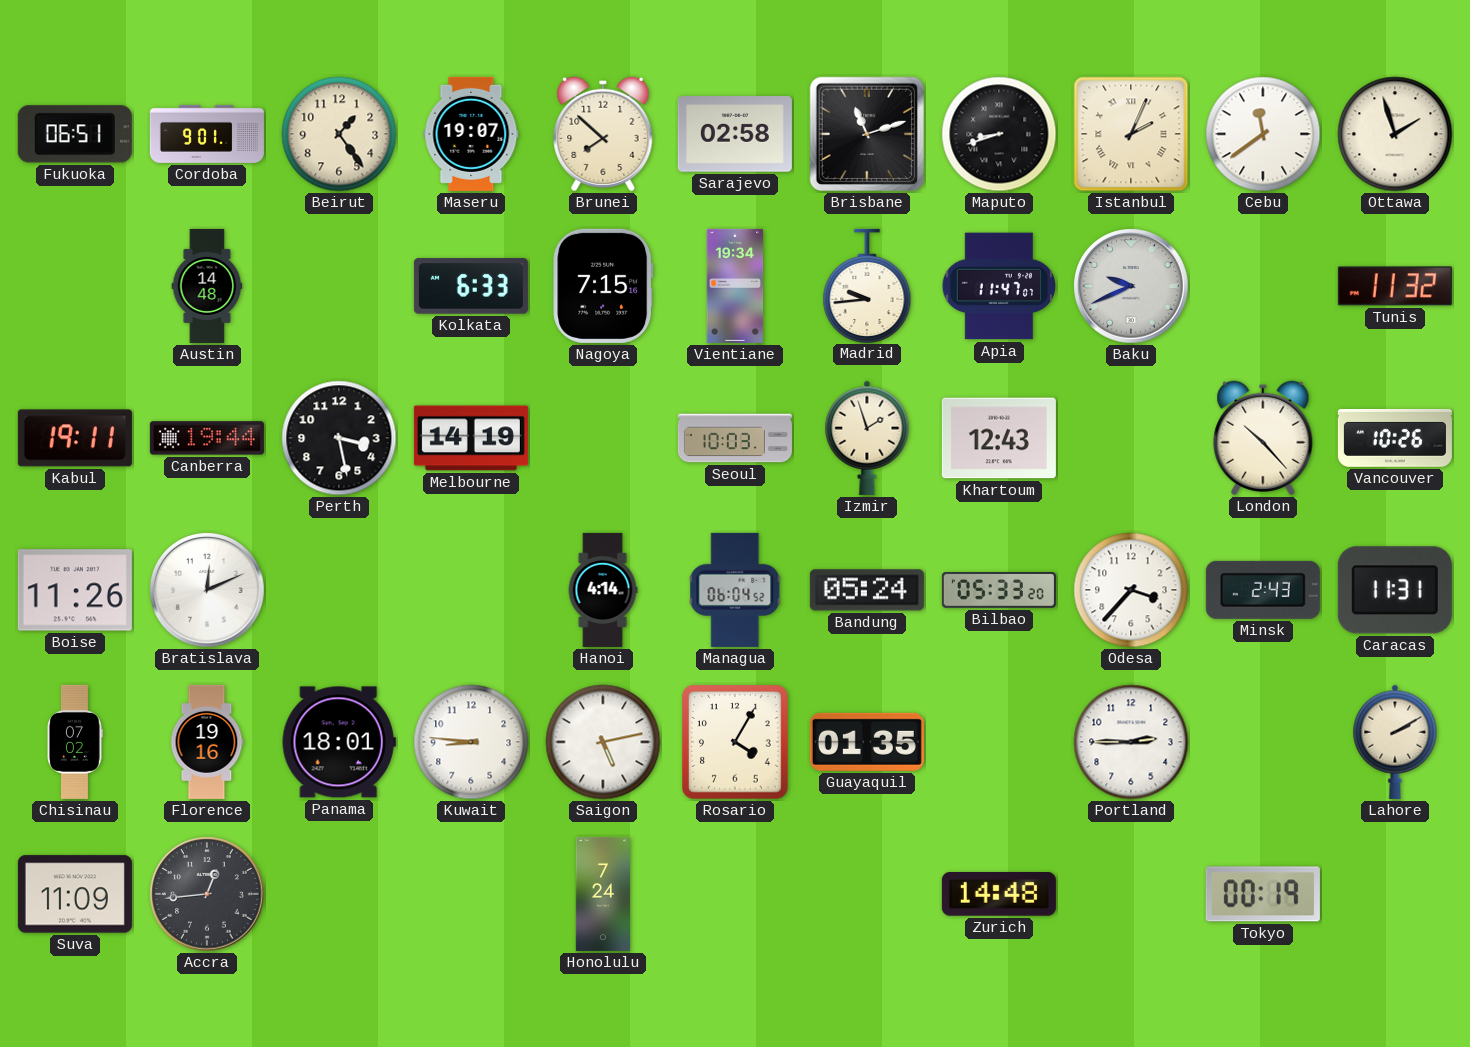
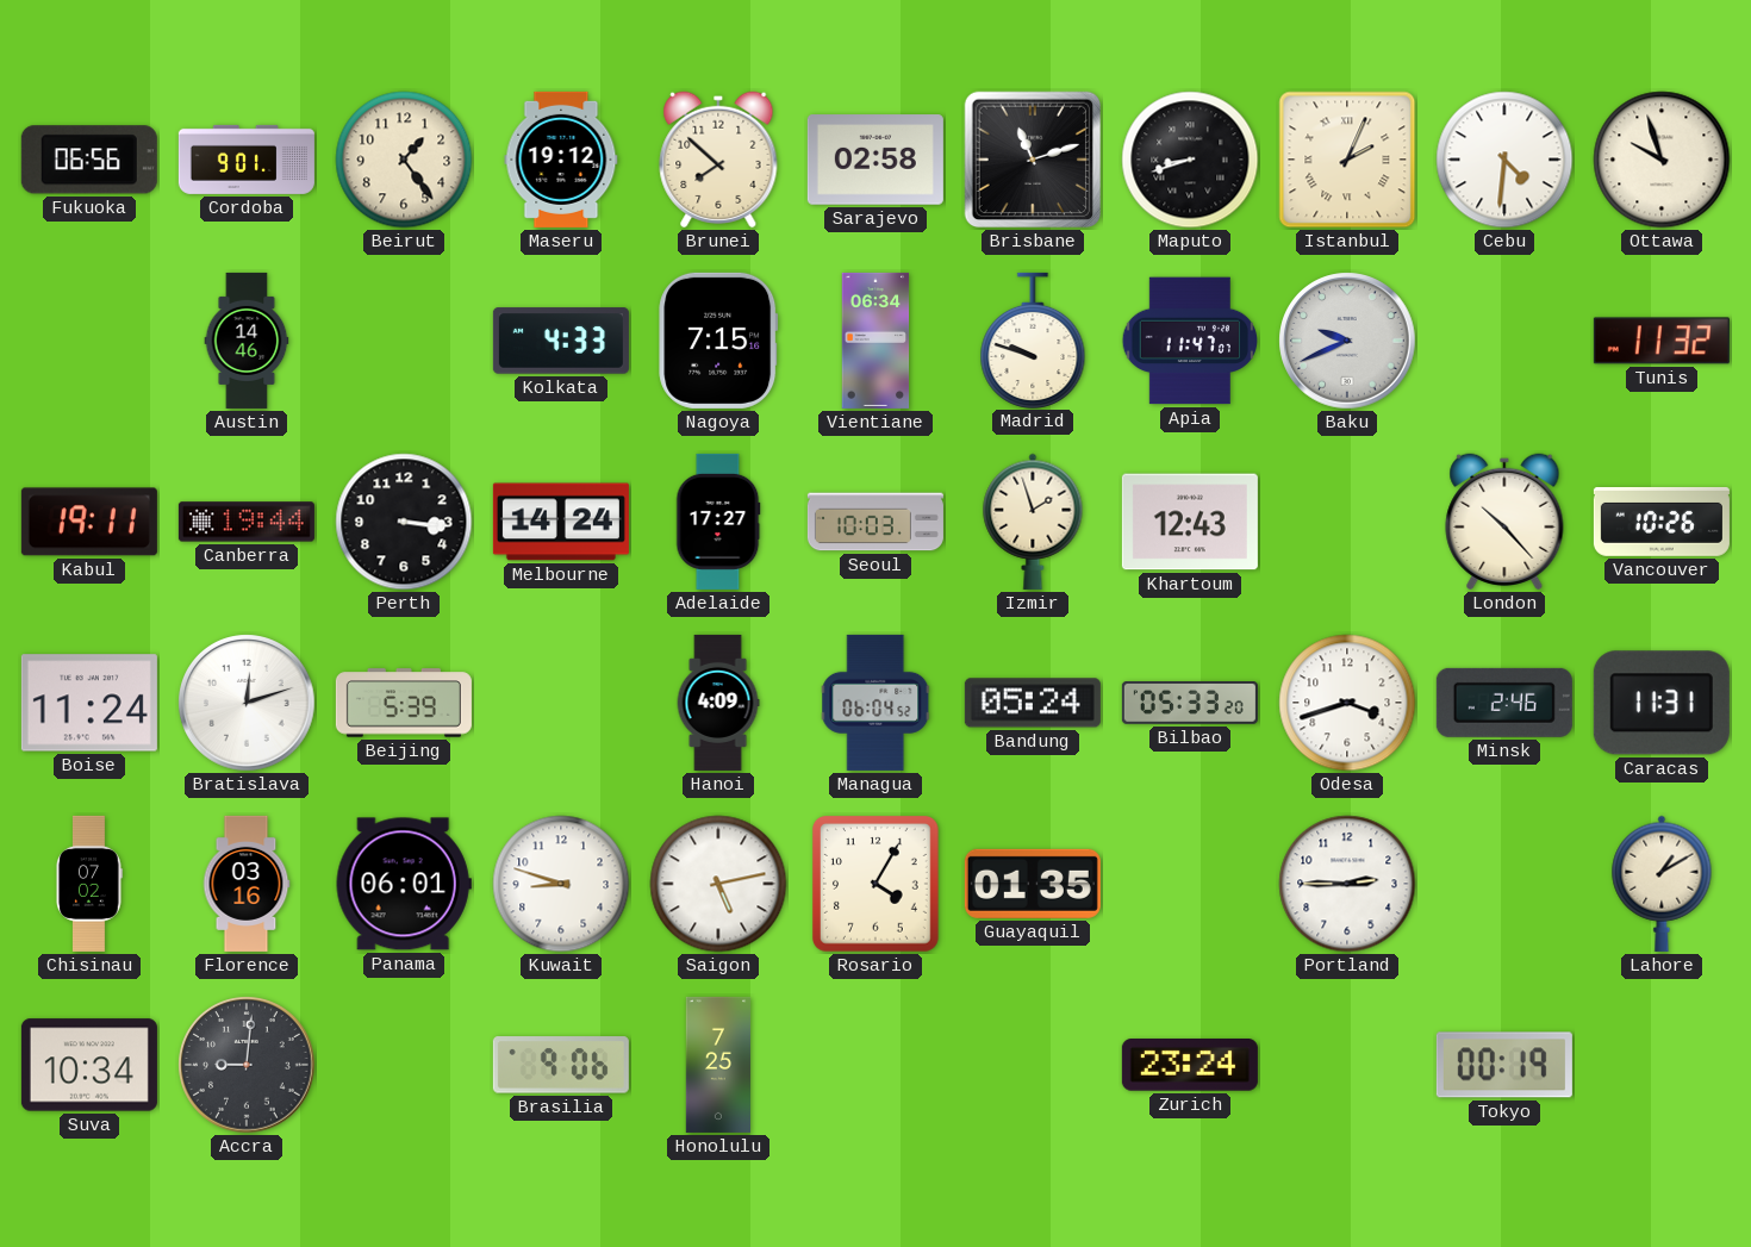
Fukuoka: 06:51 -> 06:56 (89, 160)
Maseru: 19:07 -> 19:12 (561, 160)
Cebu: 11:39 -> 4:31 (1504, 160)
Ottawa: 1:57 -> 9:57 (1662, 160)
Austin: 14:48 -> 14:46 (247, 341)
Kolkata: 6:33 -> 4:33 (561, 341)
Vientiane: 19:34 -> 06:34 (875, 341)
Madrid: 9:44 -> 9:48 (1033, 339)
Perth: 3:28 -> 3:16 (404, 522)
Melbourne: 14:19 -> 14:24 (561, 522)
Adelaide: none -> 17:27 (718, 522)
Boise: 11:26 -> 11:24 (89, 703)
Bratislava: 12:11 -> 12:12 (247, 703)
Beijing: none -> 5:39 (404, 703)
Hanoi: 4:14 -> 4:09 (718, 703)
Odesa: 3:37 -> 3:42 (1347, 703)
Minsk: 2:43 -> 2:46 (1504, 703)
Florence: 19:16 -> 03:16 (247, 884)
Panama: 18:01 -> 06:01 (404, 884)
Kuwait: 8:46 -> 8:48 (561, 884)
Lahore: 2:10 -> 1:10 (1662, 884)
Suva: 11:09 -> 10:34 (89, 1065)
Accra: 12:44 -> 9:01 (247, 1065)
Brasilia: none -> 9:06 (561, 1065)
Honolulu: 7:24 -> 7:25 (718, 1065)
Zurich: 14:48 -> 23:24 (1190, 1065)
